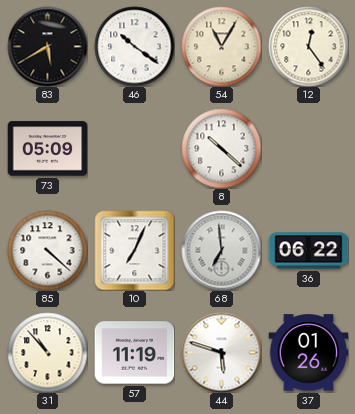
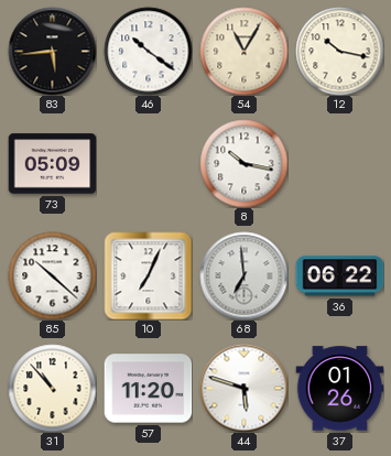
83: 5:40 -> 5:44 (52, 51)
12: 12:24 -> 10:17 (339, 51)
8: 10:22 -> 10:17 (243, 163)
85: 4:22 -> 10:22 (52, 275)
57: 11:19 -> 11:20 (148, 389)
